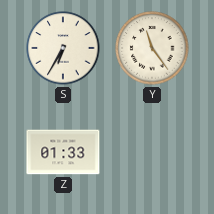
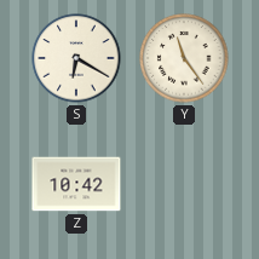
S: 6:35 -> 6:20 (76, 58)
Z: 01:33 -> 10:42 (76, 184)
